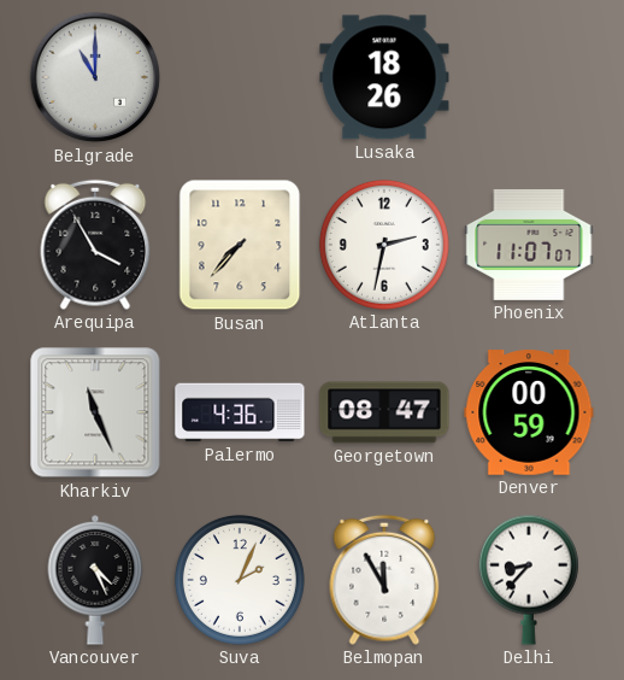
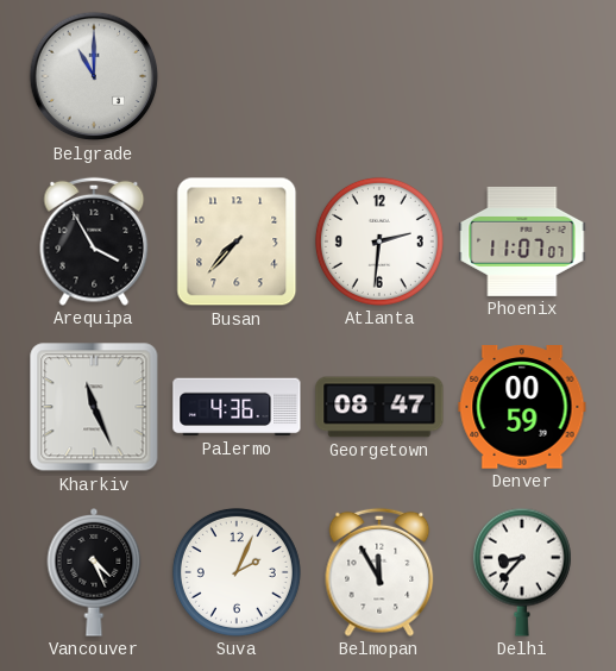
Lusaka: 18:26 -> none (384, 77)
Atlanta: 2:32 -> 2:31 (379, 242)
